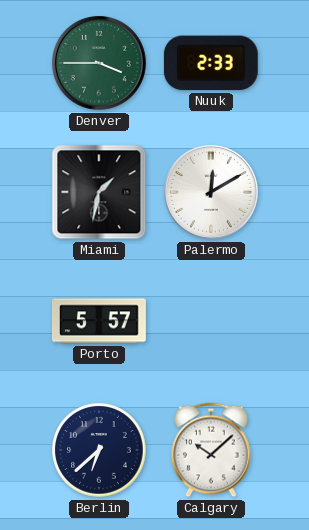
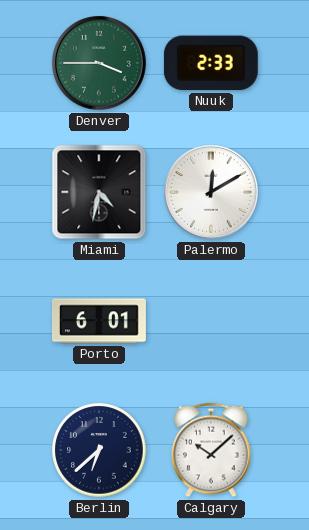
Miami: 1:32 -> 4:32 (99, 192)
Porto: 5:57 -> 6:01 (99, 321)
